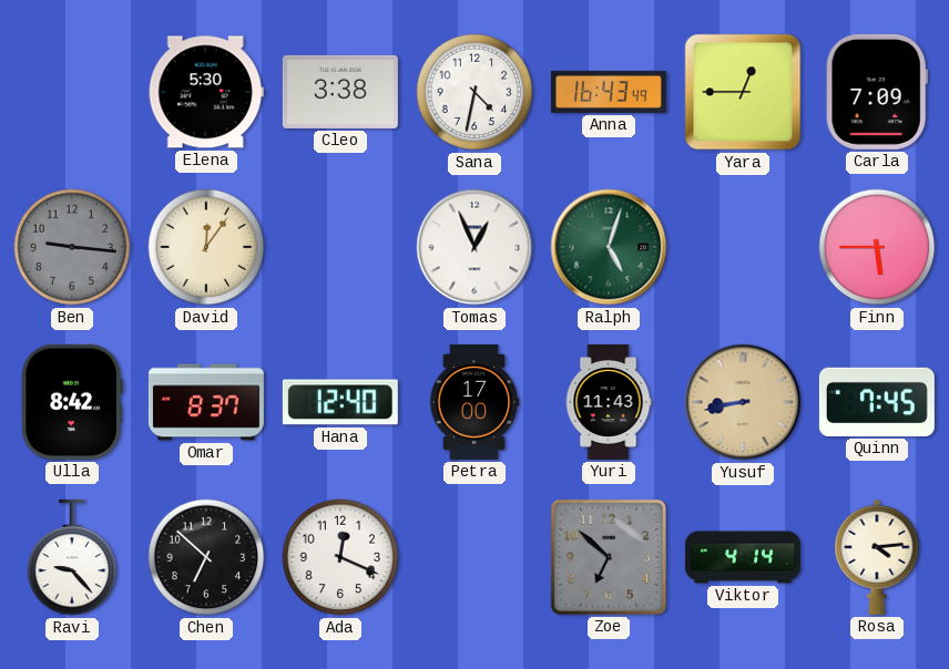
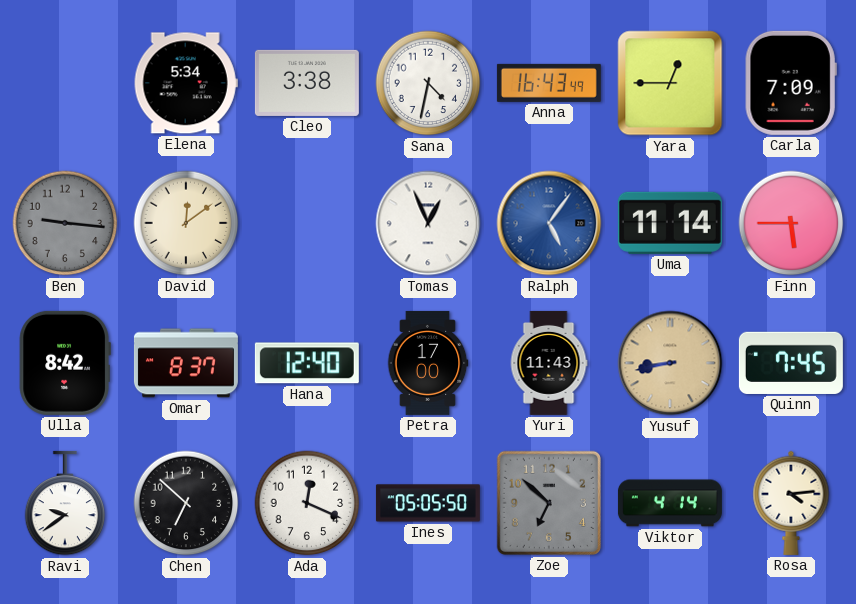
Elena: 5:30 -> 5:34 (186, 83)
David: 12:06 -> 12:09 (186, 223)
Ralph: 5:03 -> 5:06 (549, 223)
Ralph dial: green -> blue (549, 223)
Uma: none -> 11:14 (670, 223)
Ravi: 9:23 -> 9:39 (65, 503)
Ines: none -> 05:05 (428, 503)
